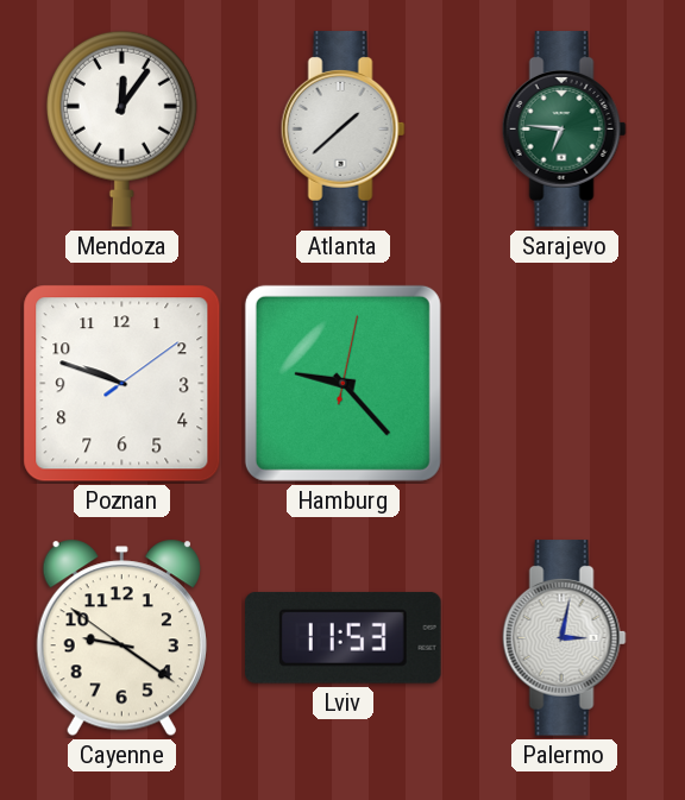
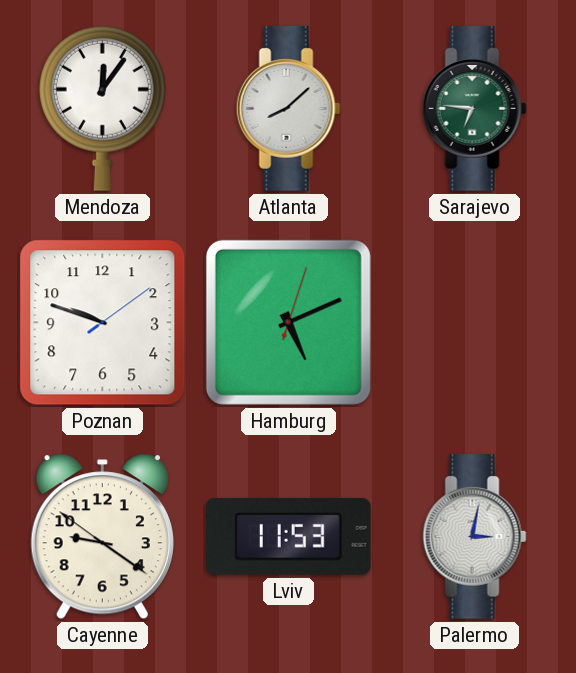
Atlanta: 1:38 -> 8:08 (288, 109)
Hamburg: 9:23 -> 5:11 (288, 322)
